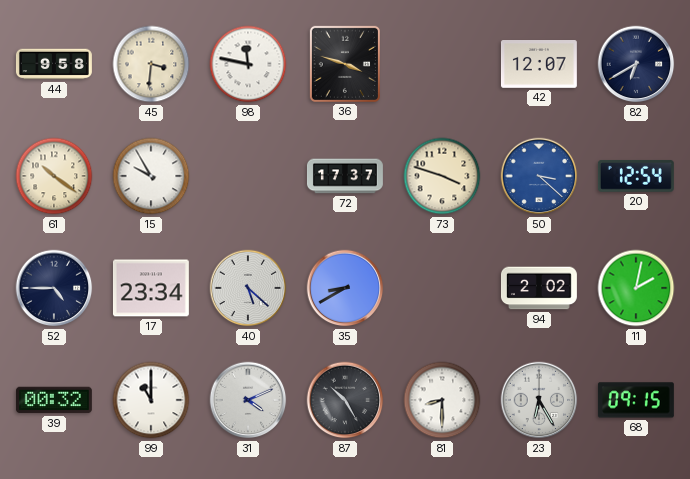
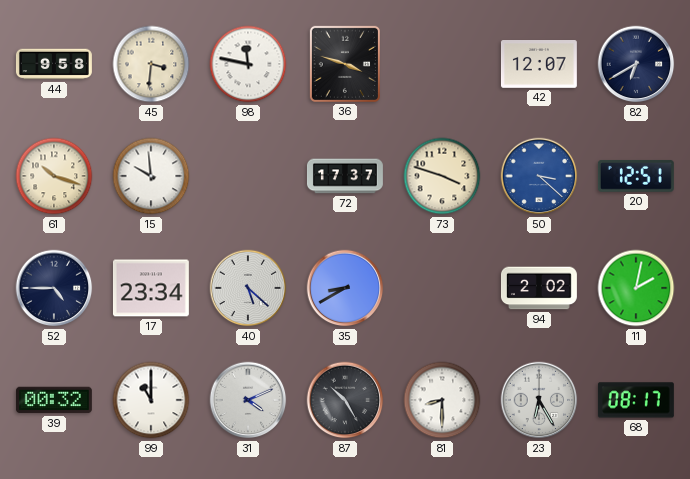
61: 10:21 -> 10:18 (54, 176)
15: 9:55 -> 9:59 (151, 176)
20: 12:54 -> 12:51 (636, 176)
68: 09:15 -> 08:17 (636, 400)
